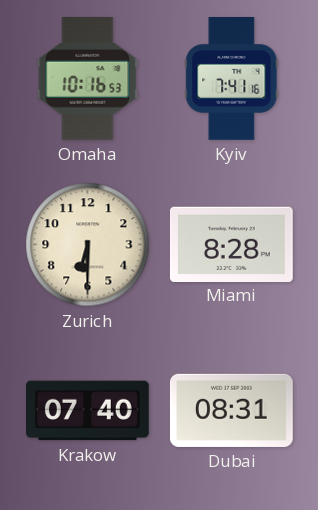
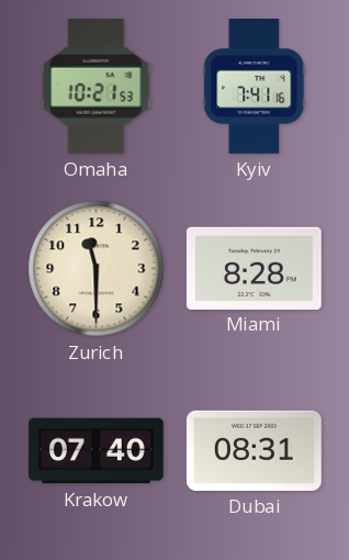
Omaha: 10:16 -> 10:21 (97, 86)
Zurich: 6:30 -> 11:30 (97, 269)
